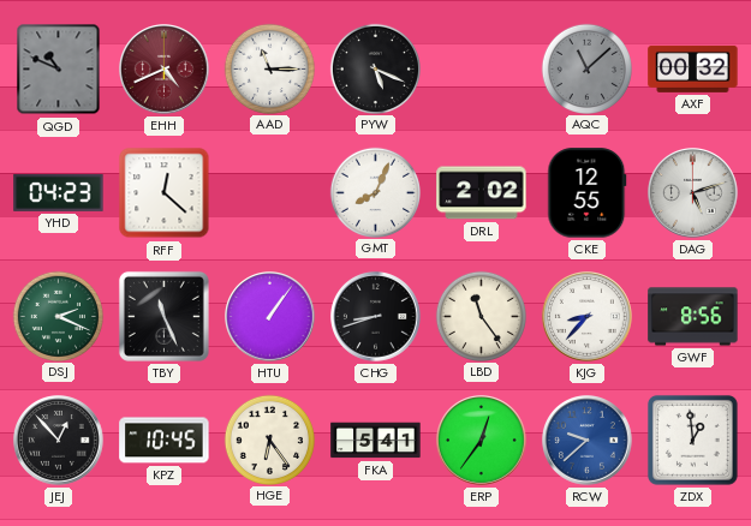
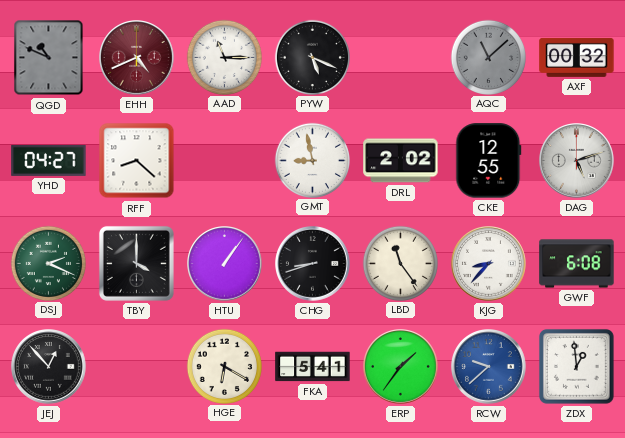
YHD: 04:23 -> 04:27 (49, 160)
RFF: 12:22 -> 8:22 (137, 161)
GMT: 8:04 -> 8:58 (312, 160)
TBY: 11:26 -> 4:00 (136, 263)
GWF: 8:56 -> 6:08 (577, 264)
KPZ: 10:45 -> none (165, 441)
HGE: 6:24 -> 6:20 (224, 366)
ERP: 12:36 -> 1:36 (401, 367)
